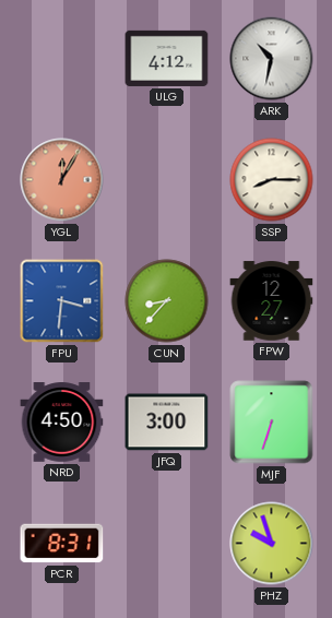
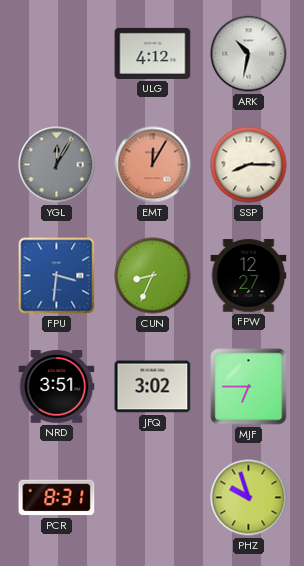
YGL dial: salmon -> grey (57, 165)
EMT: none -> 12:05 (153, 165)
CUN: 8:37 -> 8:34 (153, 276)
NRD: 4:50 -> 3:51 (57, 387)
JFQ: 3:00 -> 3:02 (153, 387)
MJF: 6:33 -> 6:45 (249, 387)
